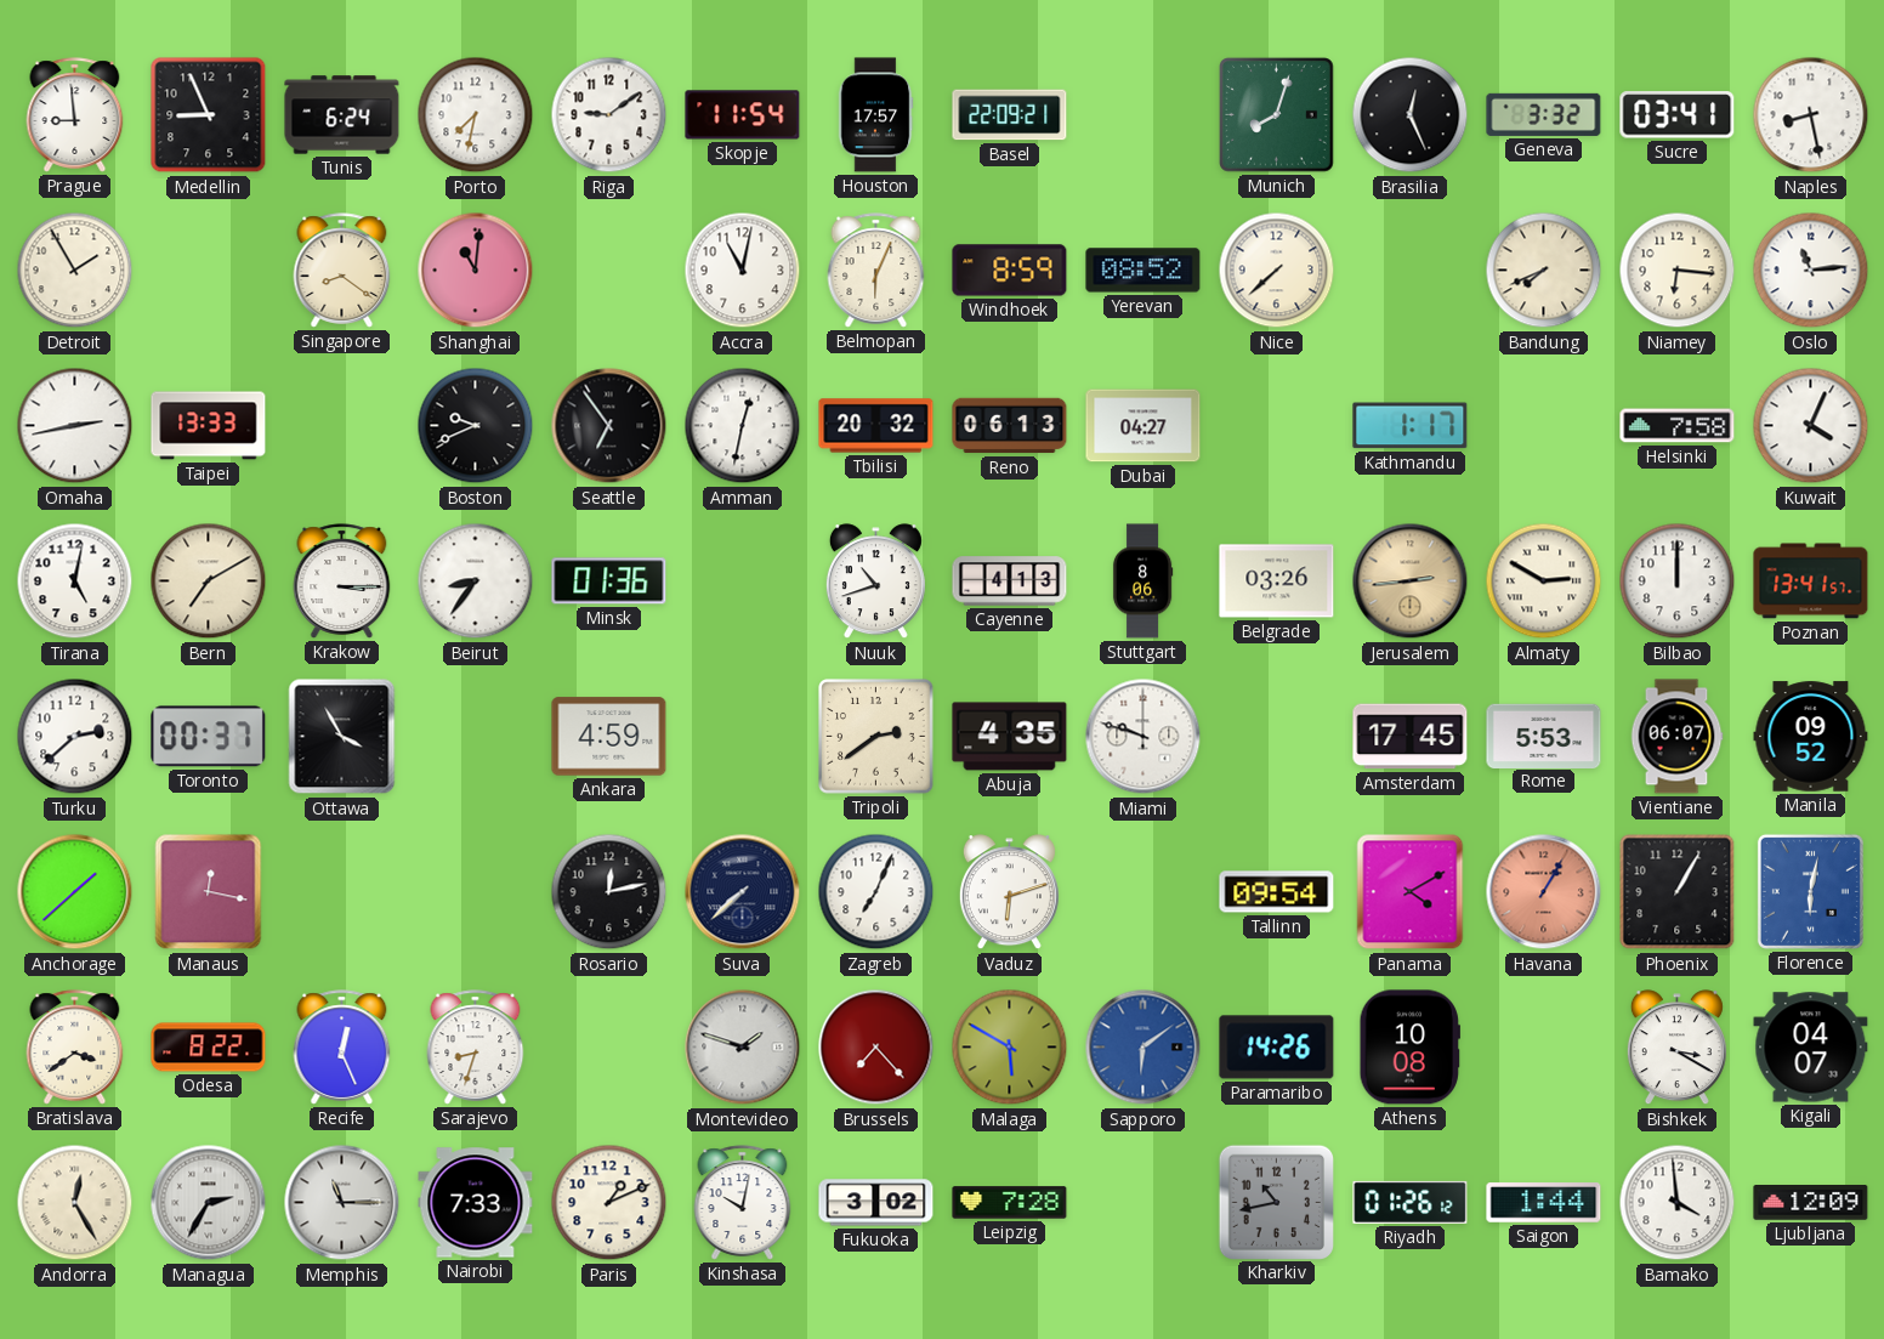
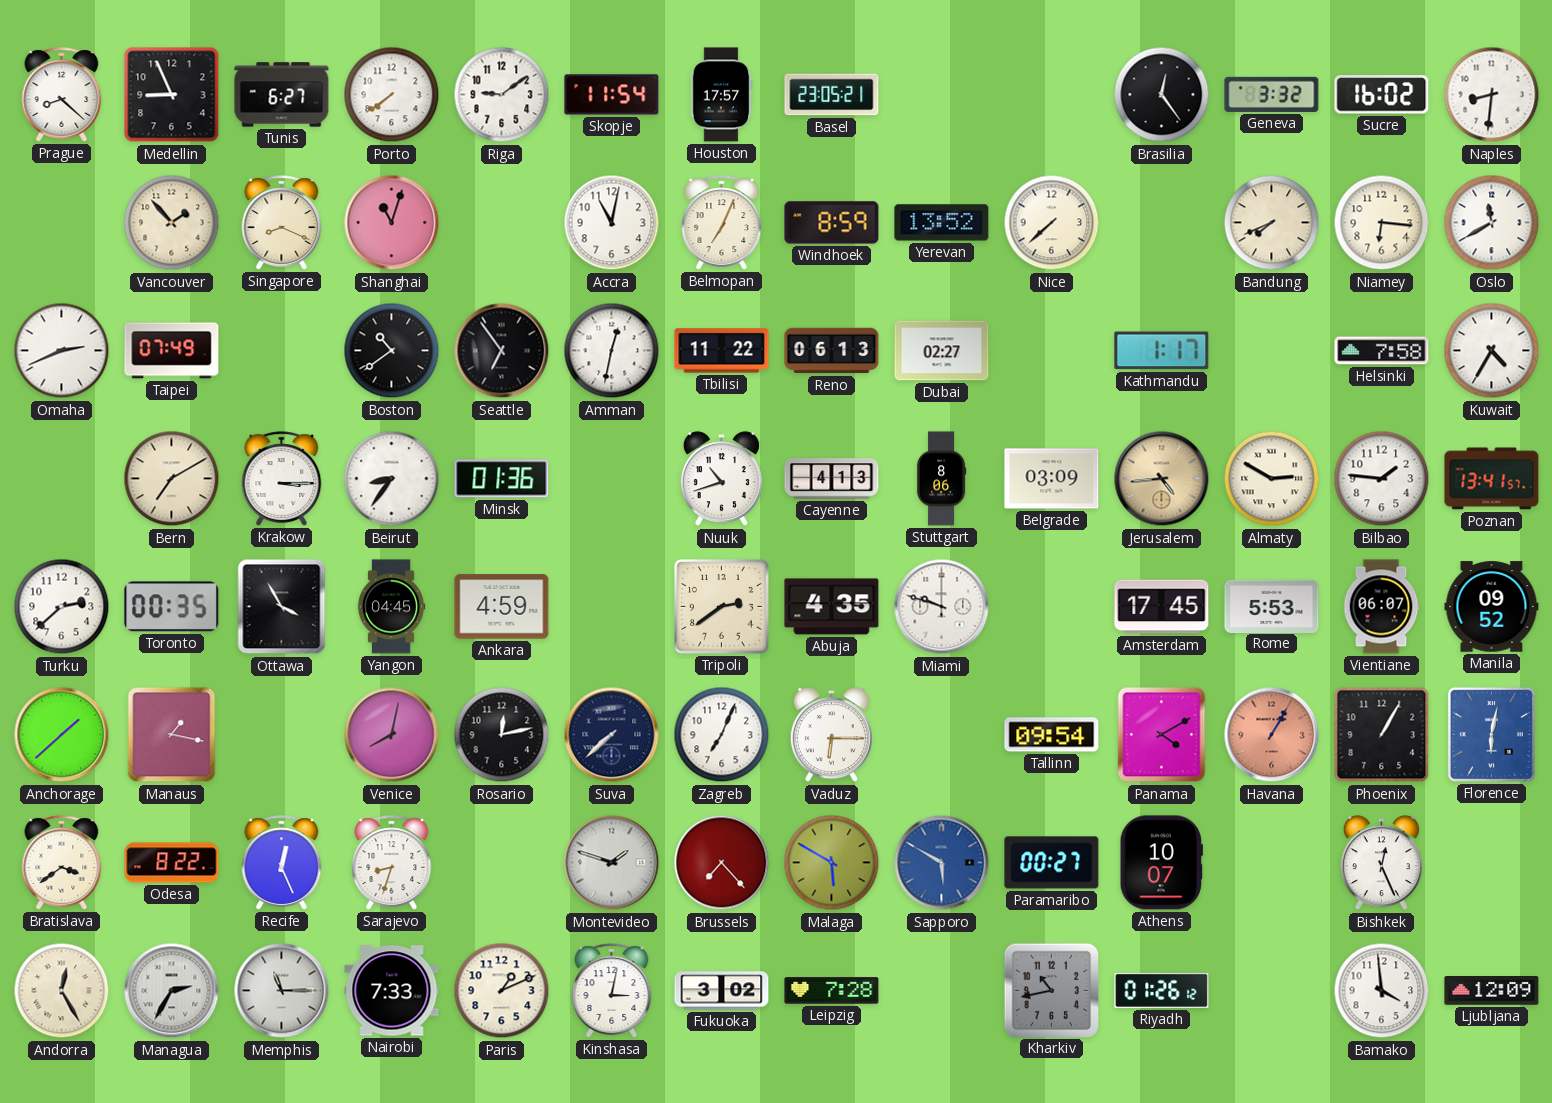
Prague: 8:59 -> 8:22 (62, 95)
Tunis: 6:24 -> 6:27 (282, 95)
Porto: 7:32 -> 7:39 (392, 95)
Basel: 22:09 -> 23:05 (832, 95)
Munich: 8:03 -> none (1277, 115)
Brasilia: 12:26 -> 12:24 (1162, 95)
Sucre: 03:41 -> 16:02 (1382, 95)
Naples: 8:28 -> 8:31 (1492, 95)
Detroit: 1:55 -> none (75, 271)
Vancouver: none -> 1:53 (172, 223)
Singapore: 8:21 -> 8:19 (282, 223)
Shanghai: 11:01 -> 11:03 (392, 223)
Belmopan: 6:04 -> 7:04 (722, 223)
Yerevan: 08:52 -> 13:52 (942, 223)
Oslo: 11:14 -> 11:40 (1492, 223)
Omaha: 2:43 -> 2:41 (62, 351)
Taipei: 13:33 -> 07:49 (172, 351)
Boston: 9:41 -> 10:39 (392, 351)
Tbilisi: 20:32 -> 11:22 (722, 351)
Dubai: 04:27 -> 02:27 (942, 351)
Kuwait: 4:04 -> 4:35 (1492, 351)
Tirana: 5:02 -> none (75, 581)
Belgrade: 03:26 -> 03:09 (1052, 479)
Jerusalem: 2:44 -> 4:44 (1162, 479)
Bilbao: 12:00 -> 1:46 (1382, 479)
Toronto: 00:37 -> 00:35 (172, 607)
Yangon: none -> 04:45 (391, 607)
Manaus: 12:17 -> 1:17 (172, 735)
Venice: none -> 8:02 (392, 735)
Vaduz: 6:12 -> 6:15 (831, 735)
Sapporo: 6:09 -> 5:50 (942, 863)
Paramaribo: 14:26 -> 00:27 (1052, 863)
Athens: 10:08 -> 10:07 (1161, 863)
Bishkek: 3:20 -> 12:26 (1381, 863)
Kigali: 04:07 -> none (1811, 1048)
Kinshasa: 10:02 -> 3:02 (612, 991)
Saigon: 1:44 -> none (1544, 1203)
